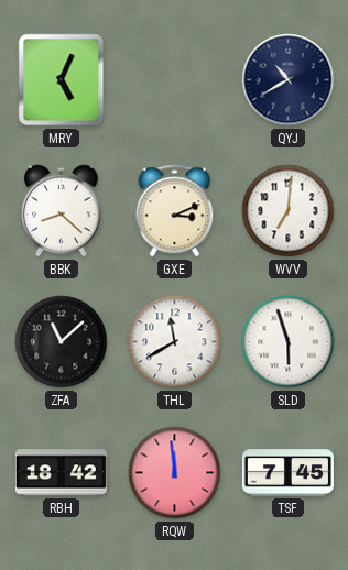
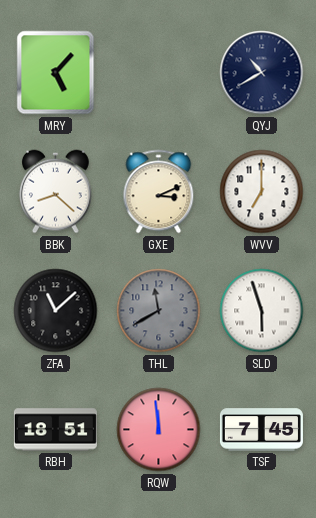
MRY: 5:04 -> 5:07 (56, 73)
WVV: 7:01 -> 7:00 (262, 192)
THL dial: white -> grey (159, 311)
RBH: 18:42 -> 18:51 (55, 430)
